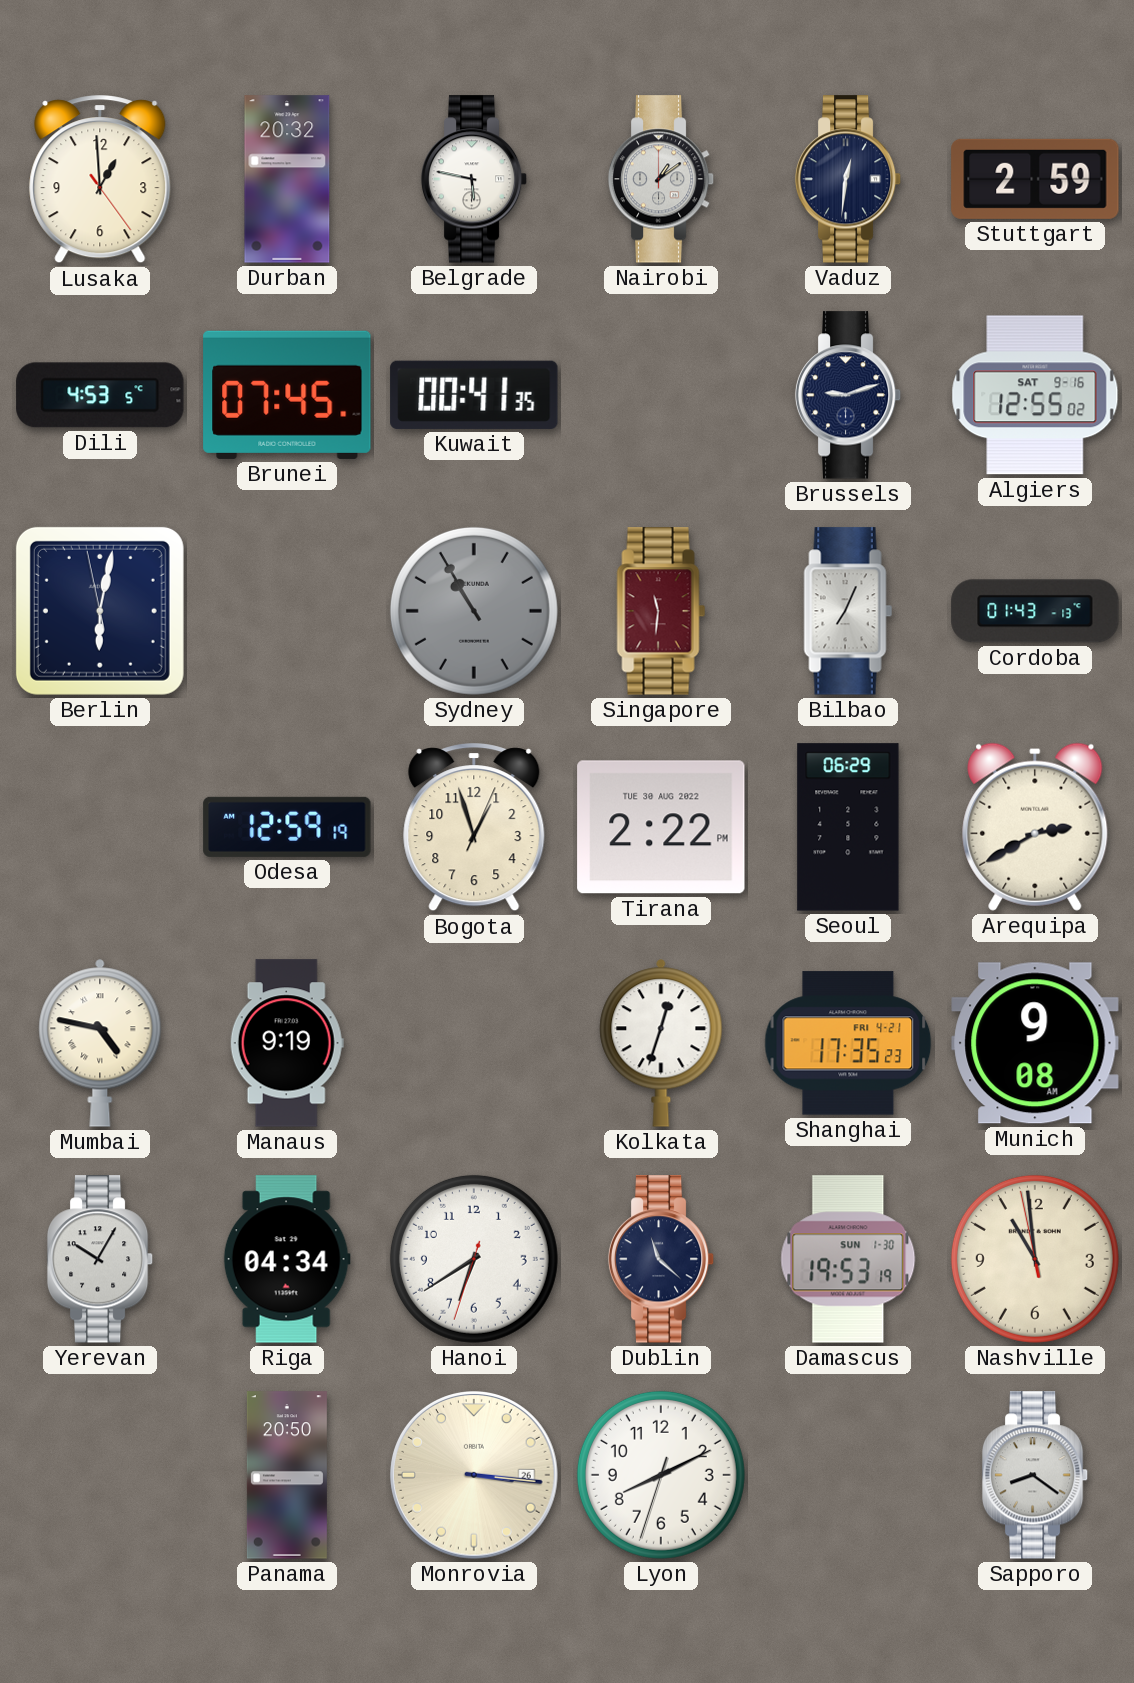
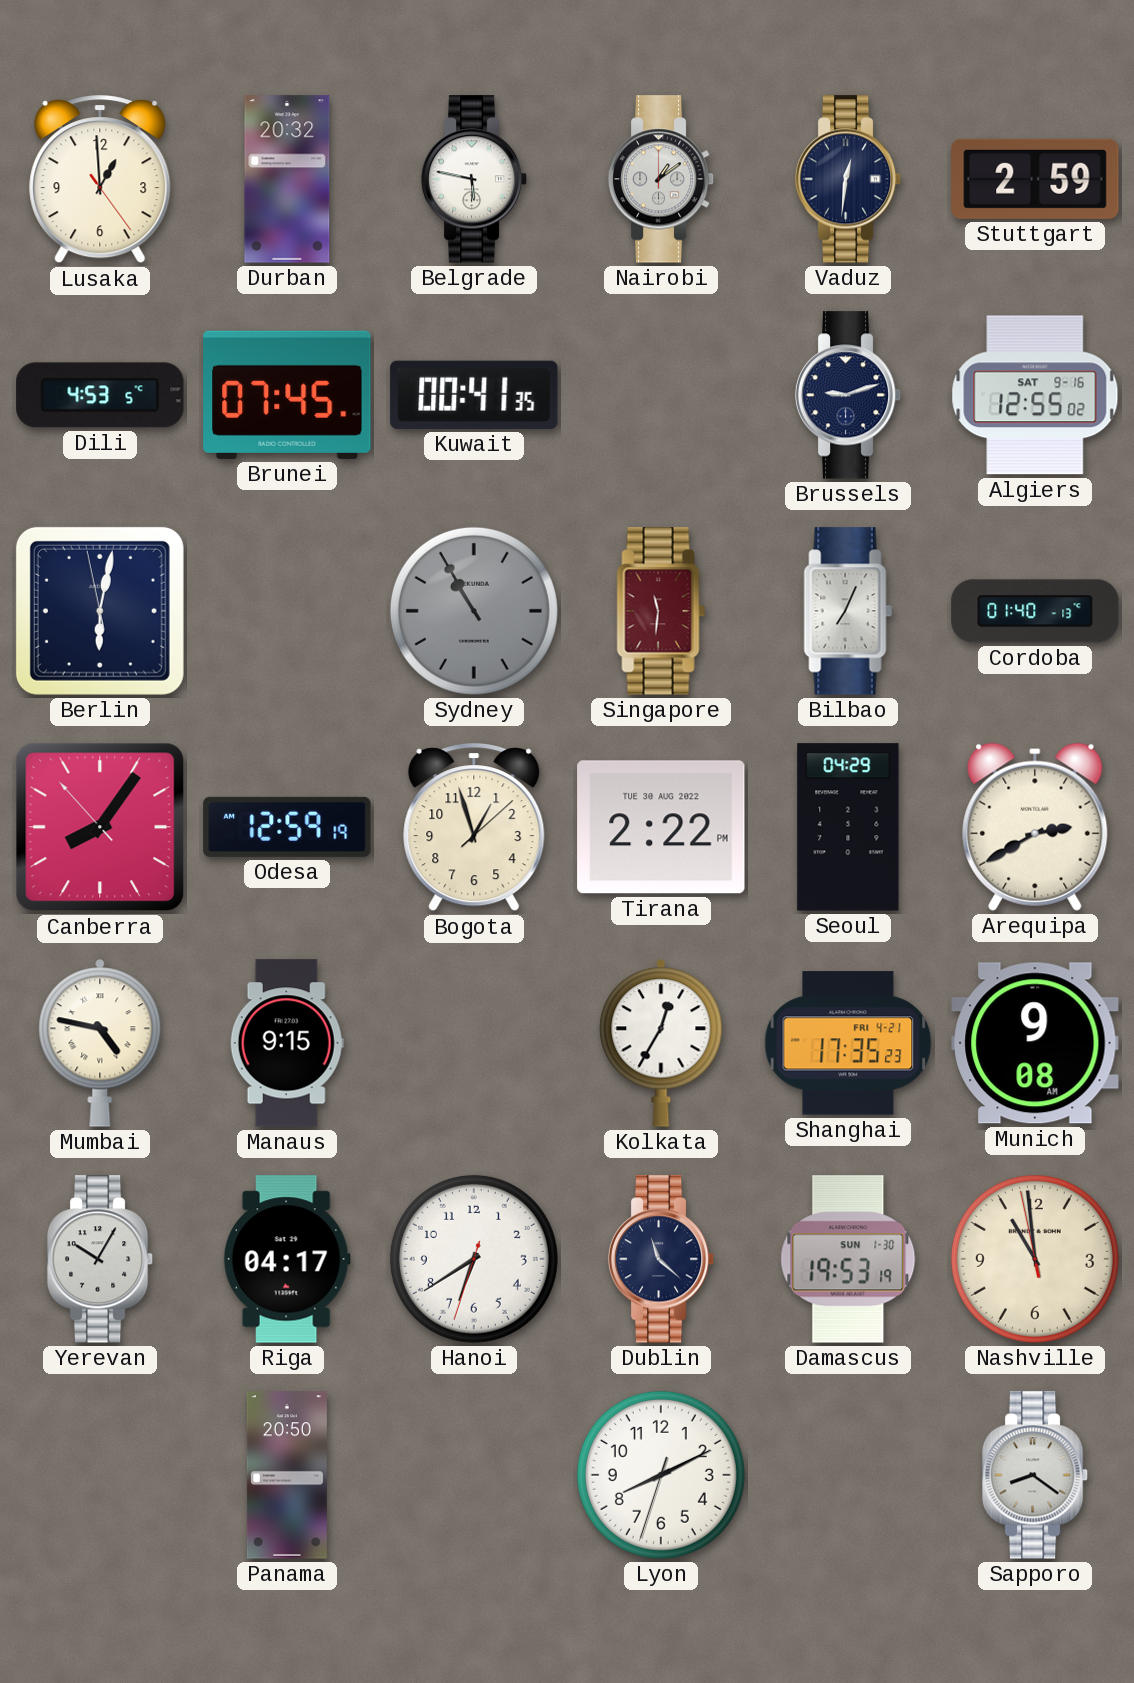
Cordoba: 01:43 -> 01:40 (1035, 611)
Canberra: none -> 8:05 (100, 827)
Bogota: 12:57:04 -> 12:57:08 (474, 828)
Seoul: 06:29 -> 04:29 (848, 827)
Manaus: 9:19 -> 9:15 (287, 1043)
Kolkata: 12:33 -> 12:35 (661, 1043)
Riga: 04:34 -> 04:17 (287, 1259)
Monrovia: 3:16 -> none (475, 1476)
